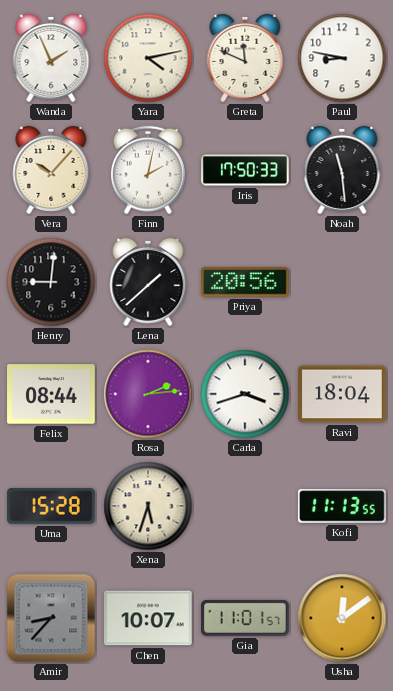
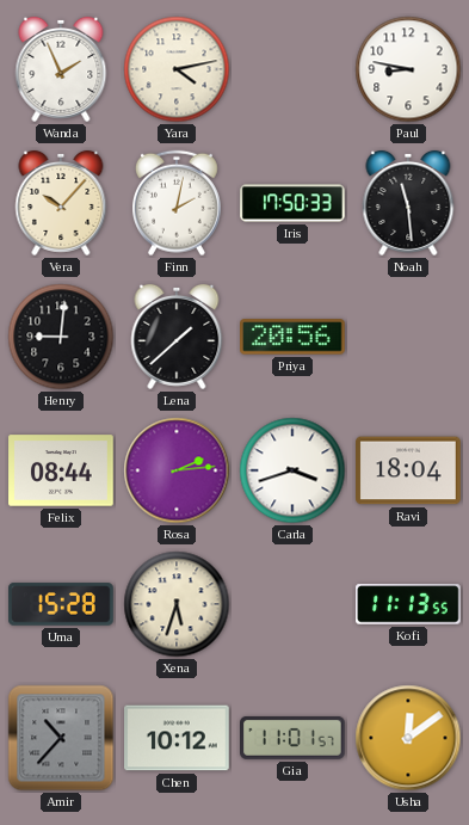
Greta: 11:49 -> none (245, 58)
Amir: 8:37 -> 10:37 (61, 738)
Chen: 10:07 -> 10:12 (178, 738)
